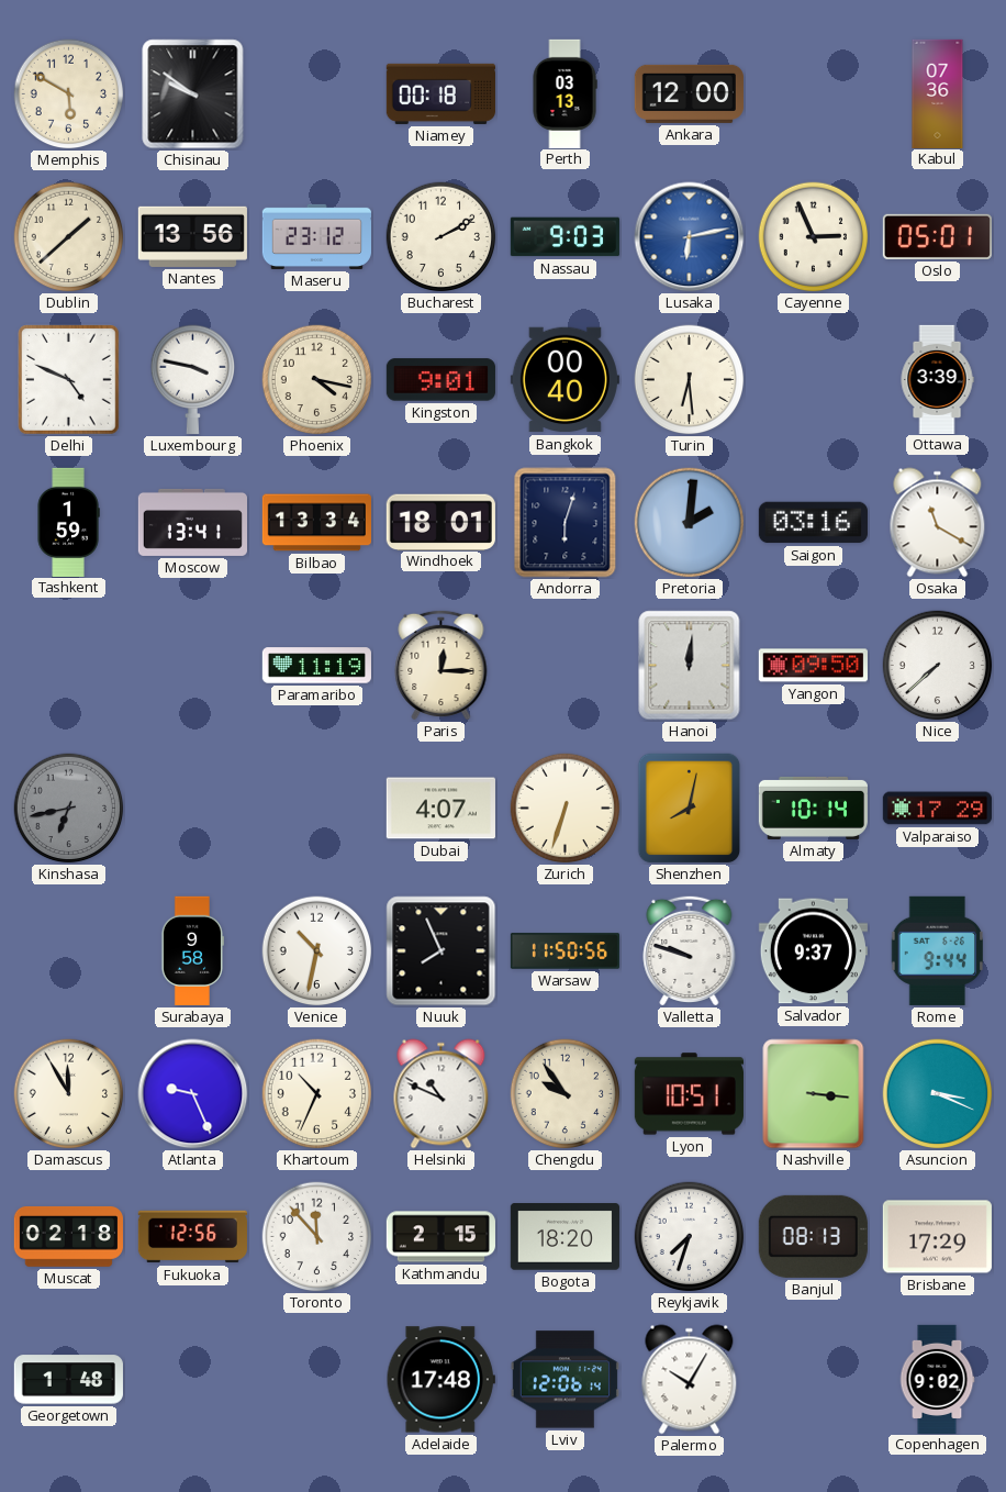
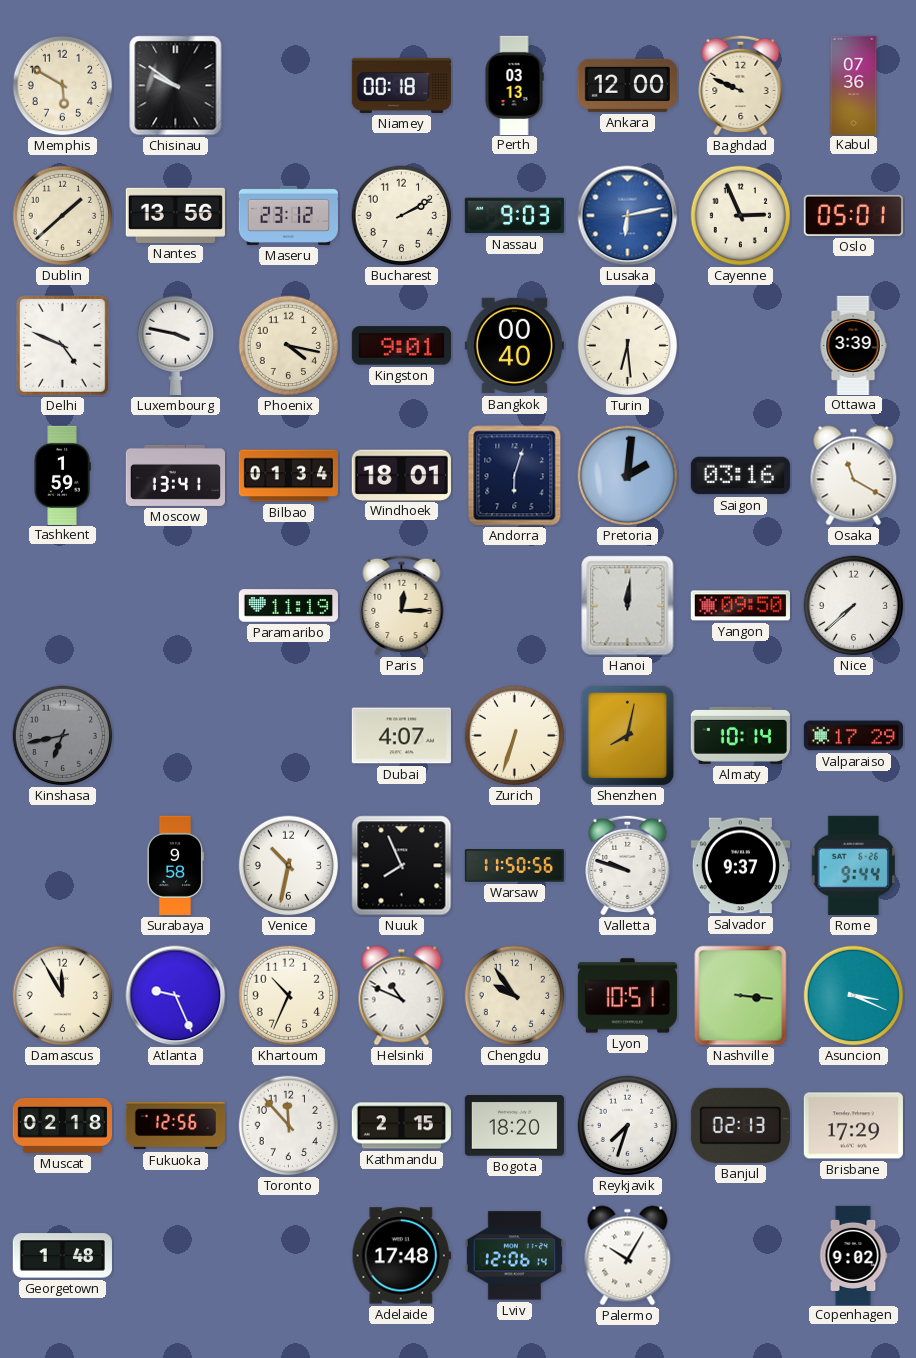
Baghdad: none -> 9:49 (741, 85)
Bilbao: 13:34 -> 01:34 (288, 476)
Banjul: 08:13 -> 02:13 (740, 1125)
